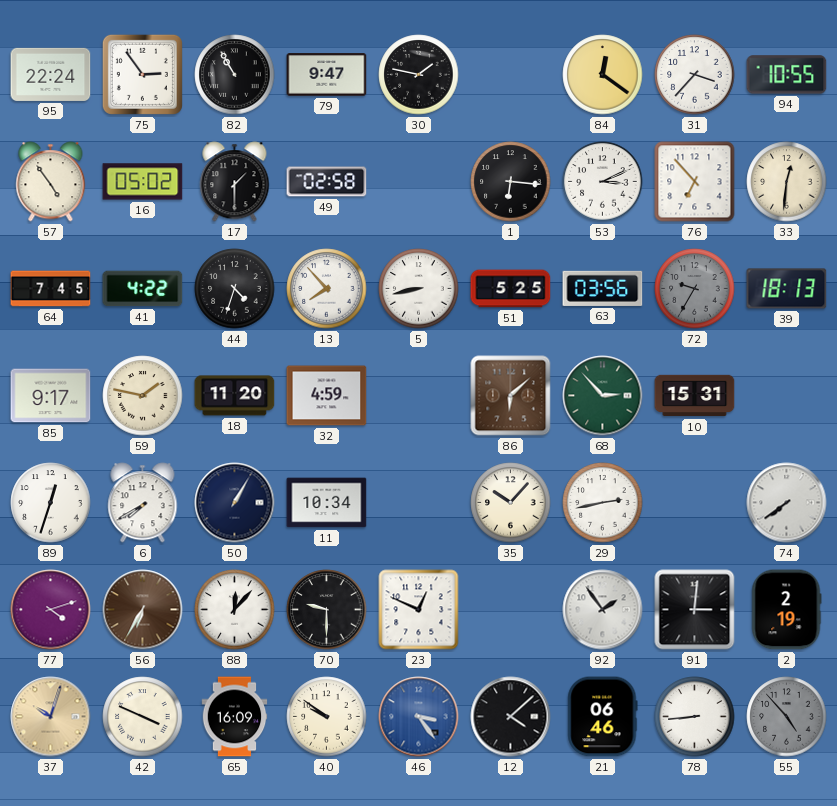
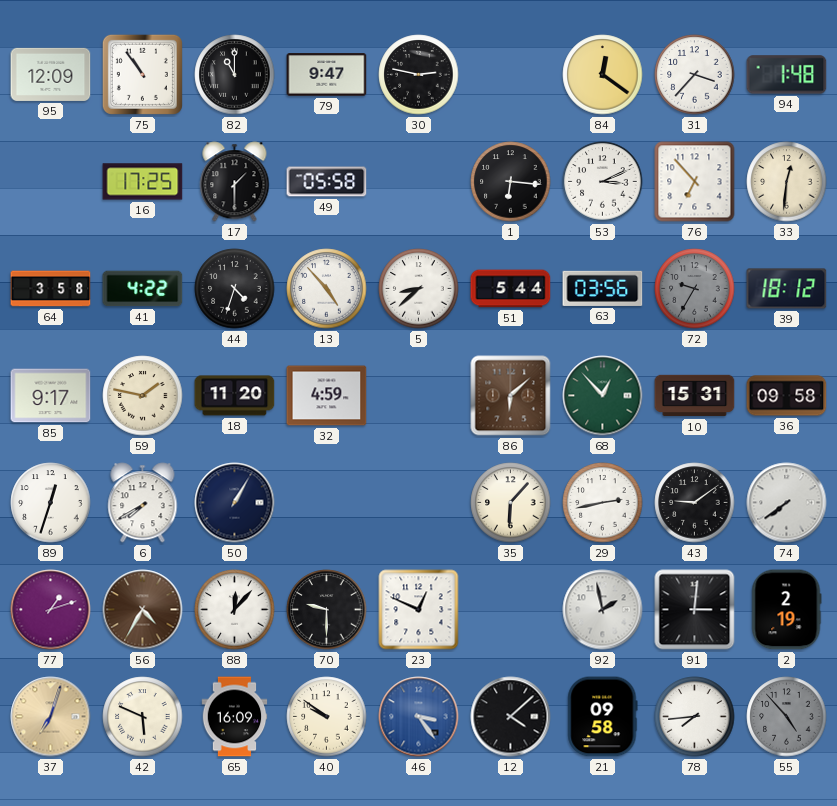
95: 22:24 -> 12:09 (51, 74)
75: 2:54 -> 10:54 (142, 74)
82: 10:55 -> 11:00 (235, 75)
30: 1:47 -> 2:47 (419, 75)
94: 10:55 -> 1:48 (787, 75)
57: 4:54 -> none (51, 182)
16: 05:02 -> 17:25 (143, 182)
49: 02:58 -> 05:58 (327, 182)
64: 7:45 -> 3:58 (51, 289)
13: 7:53 -> 4:53 (327, 289)
5: 8:43 -> 8:38 (419, 289)
51: 5:25 -> 5:44 (511, 289)
39: 18:13 -> 18:12 (787, 289)
68: 2:53 -> 12:53 (603, 396)
36: none -> 09:58 (787, 396)
11: 10:34 -> none (327, 503)
35: 10:07 -> 6:07 (511, 503)
43: none -> 9:09 (695, 503)
77: 4:12 -> 1:12 (51, 610)
56: 6:35 -> 4:35 (143, 610)
92: 1:54 -> 1:58 (603, 610)
37: 10:03 -> 7:03 (51, 717)
42: 3:49 -> 5:49 (143, 717)
21: 06:46 -> 09:58 (603, 717)
78: 8:44 -> 7:44 (695, 717)
